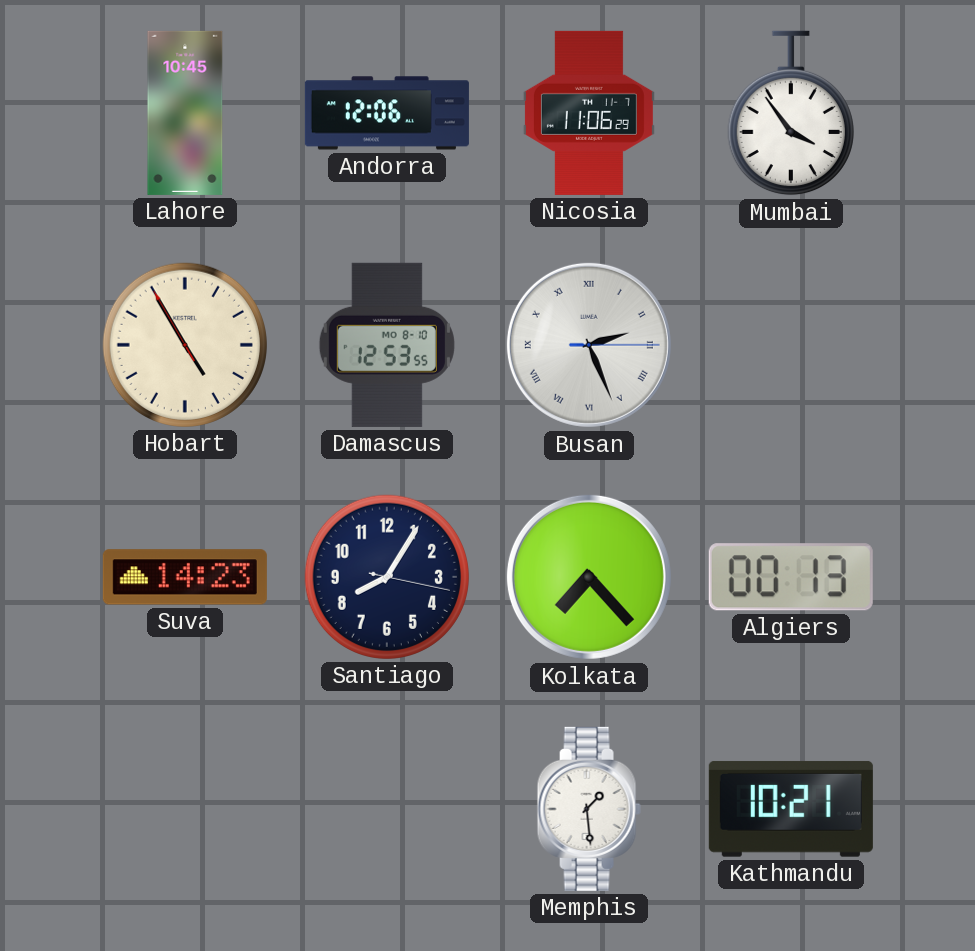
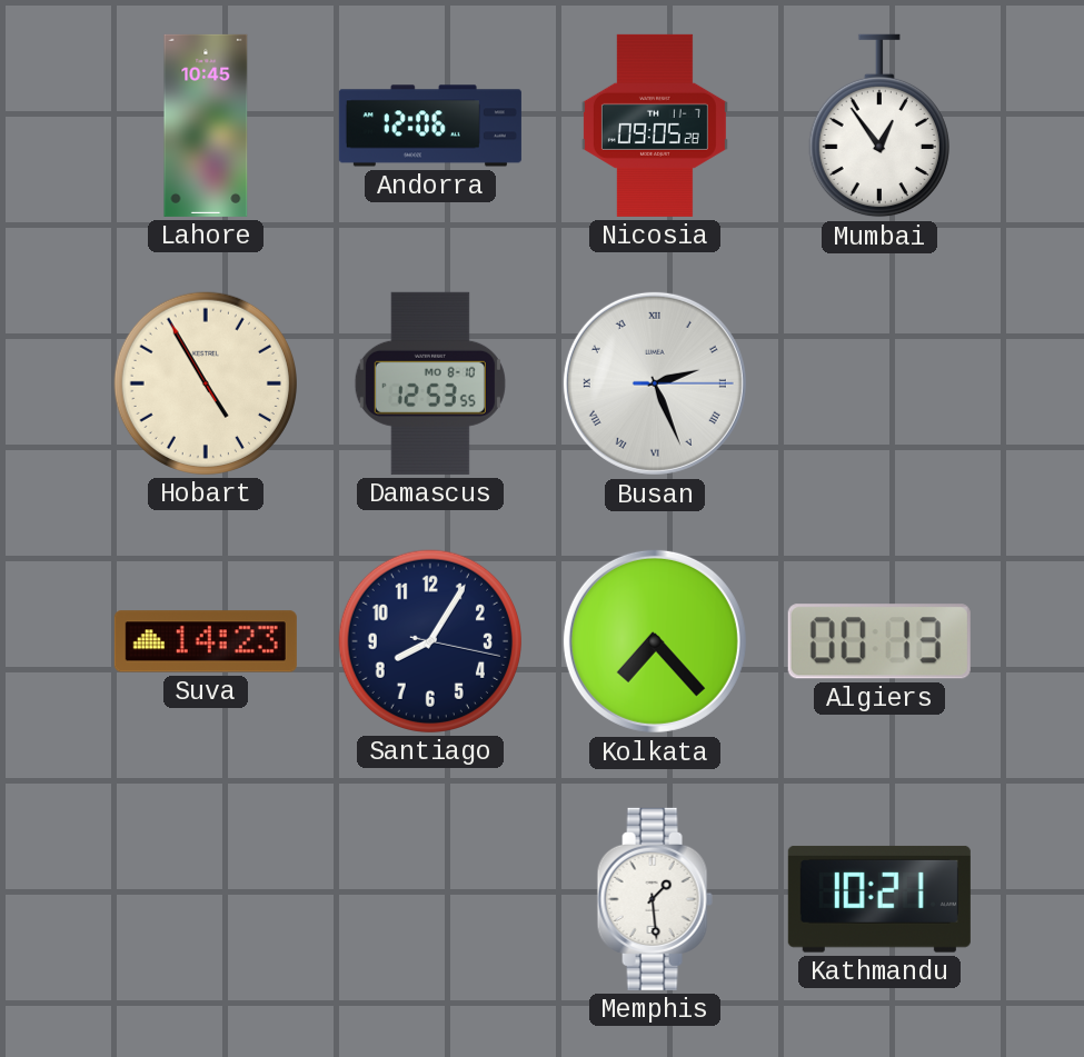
Nicosia: 11:06 -> 09:05 (655, 126)
Mumbai: 3:54 -> 12:54 (879, 126)
